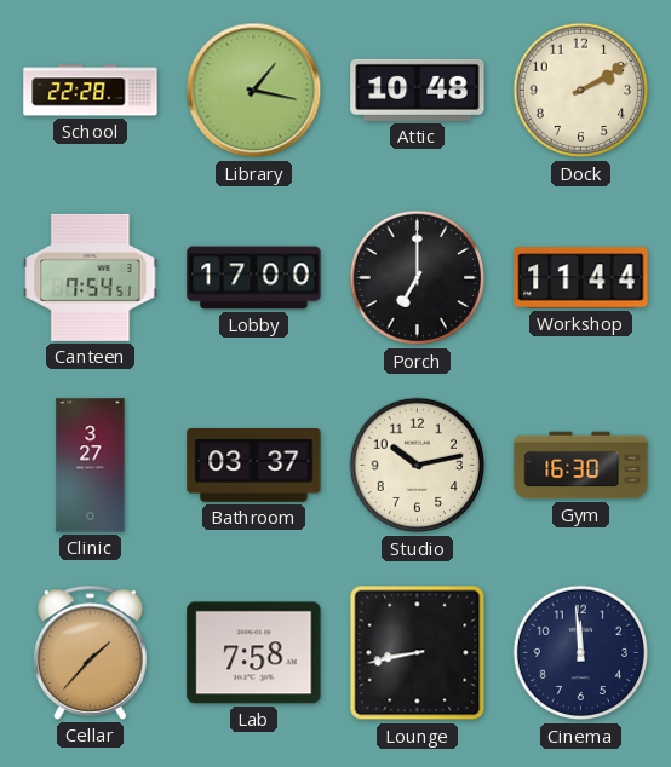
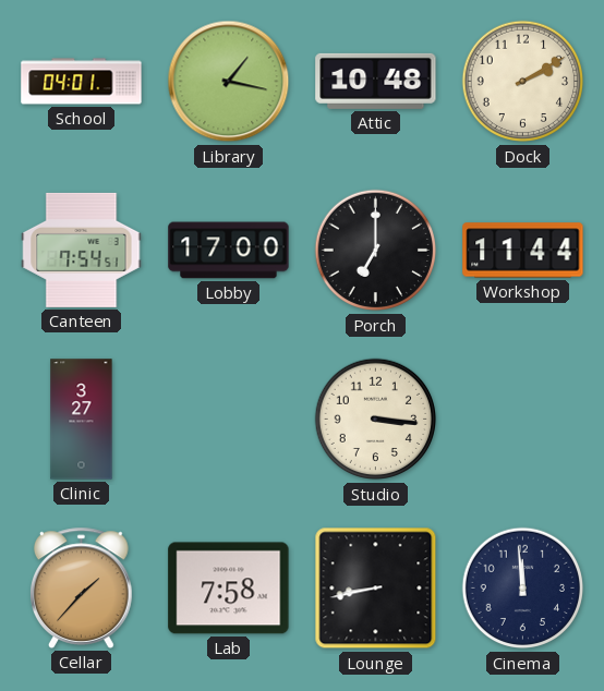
School: 22:28 -> 04:01 (82, 82)
Bathroom: 03:37 -> none (254, 466)
Studio: 10:13 -> 3:16 (376, 420)
Gym: 16:30 -> none (581, 466)
